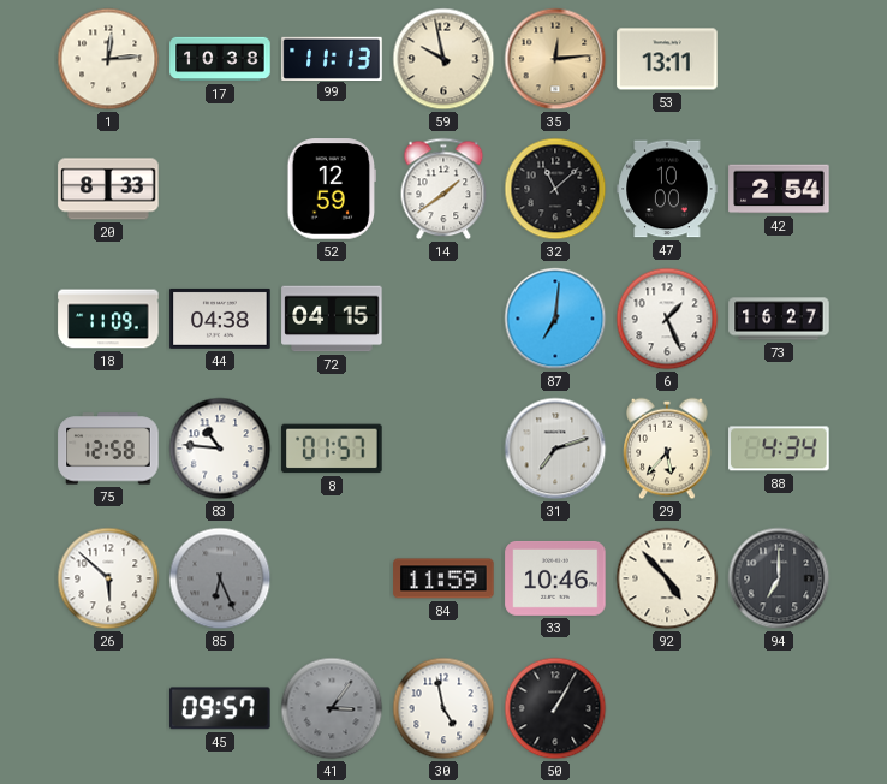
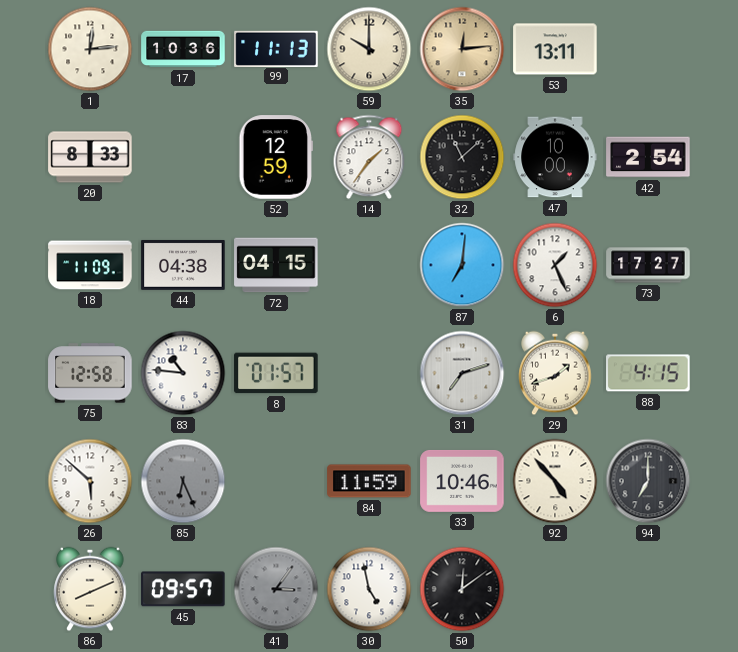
17: 10:38 -> 10:36 (183, 49)
59: 9:58 -> 10:00 (369, 49)
14: 1:39 -> 1:36 (369, 157)
73: 16:27 -> 17:27 (648, 265)
29: 5:37 -> 1:42 (555, 373)
88: 4:34 -> 4:15 (648, 373)
86: none -> 8:11 (90, 589)
50: 1:05 -> 12:09 (462, 589)
